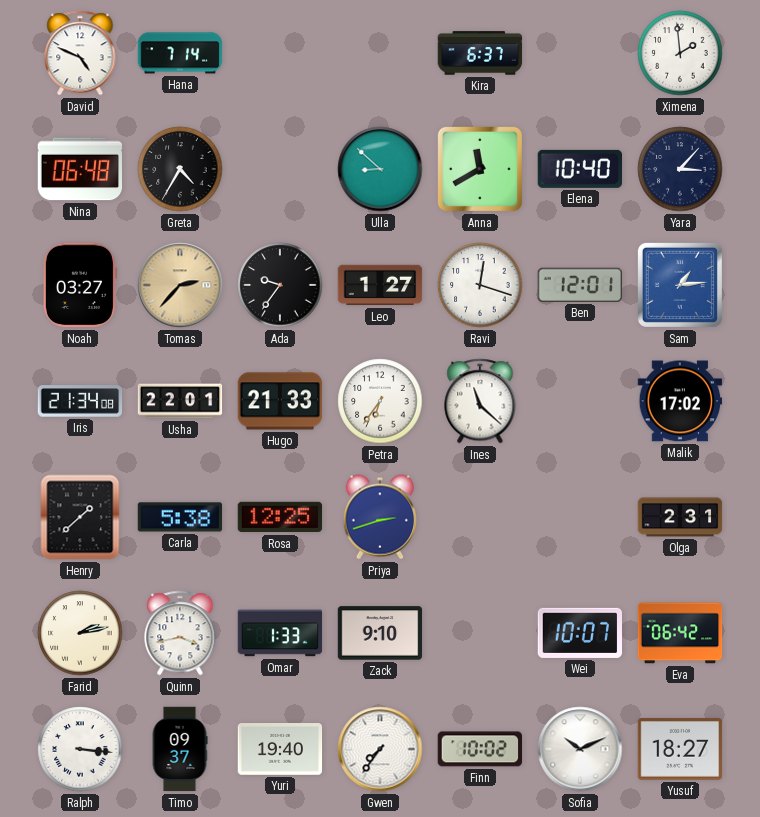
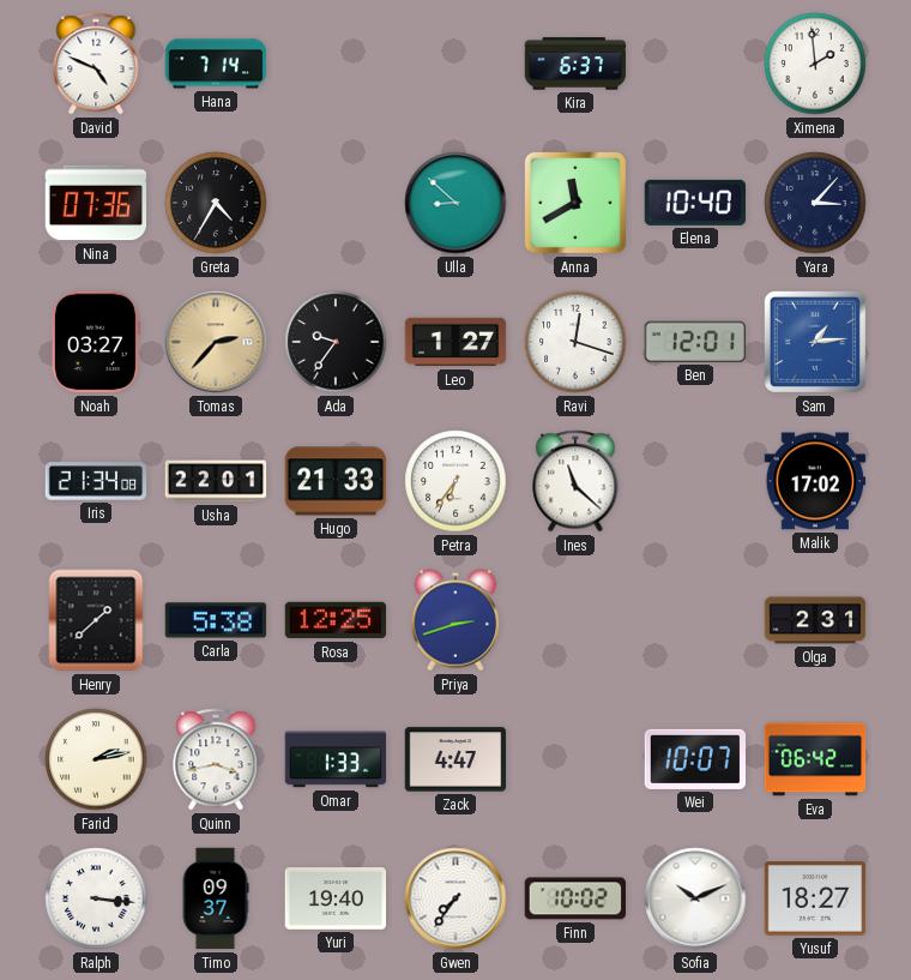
Nina: 06:48 -> 07:36 (96, 203)
Zack: 9:10 -> 4:47 (455, 759)
